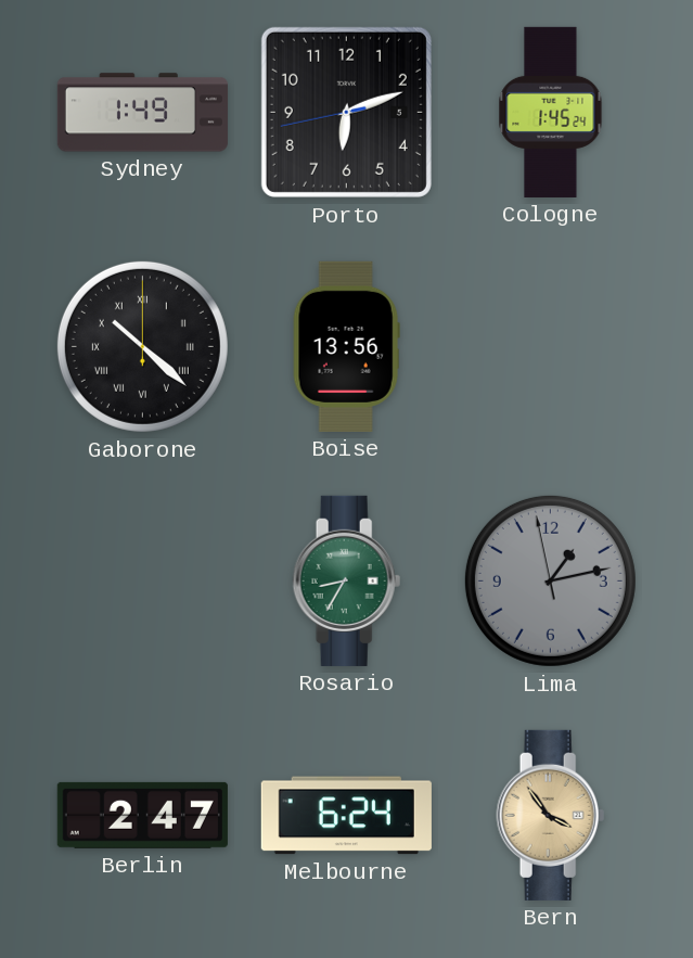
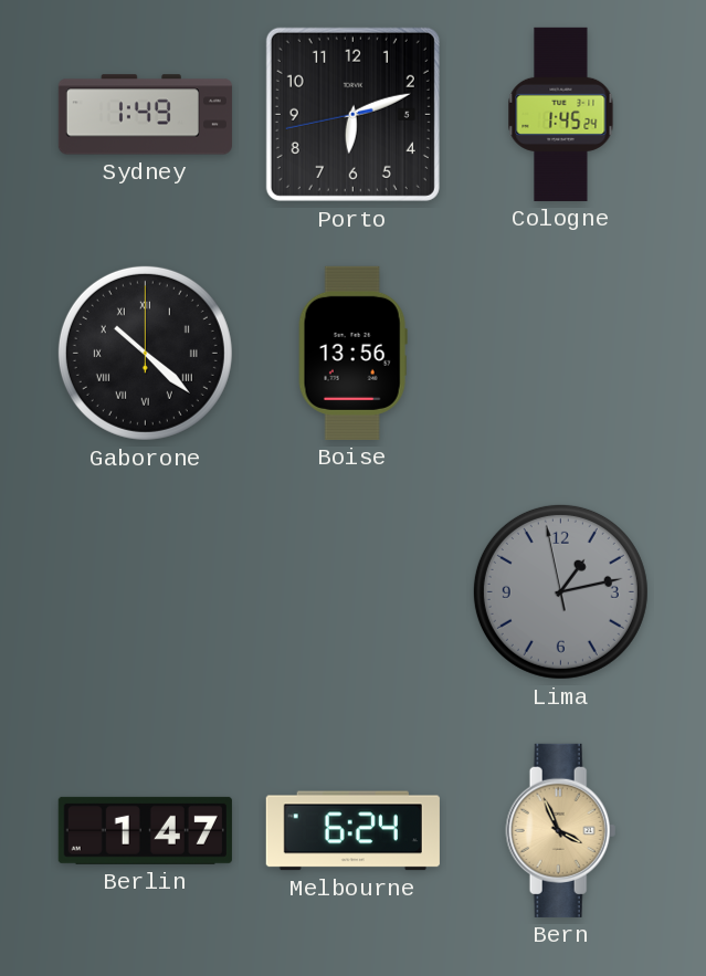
Rosario: 8:35 -> none (347, 580)
Berlin: 2:47 -> 1:47 (145, 830)
Bern: 3:54 -> 3:56 (561, 830)
